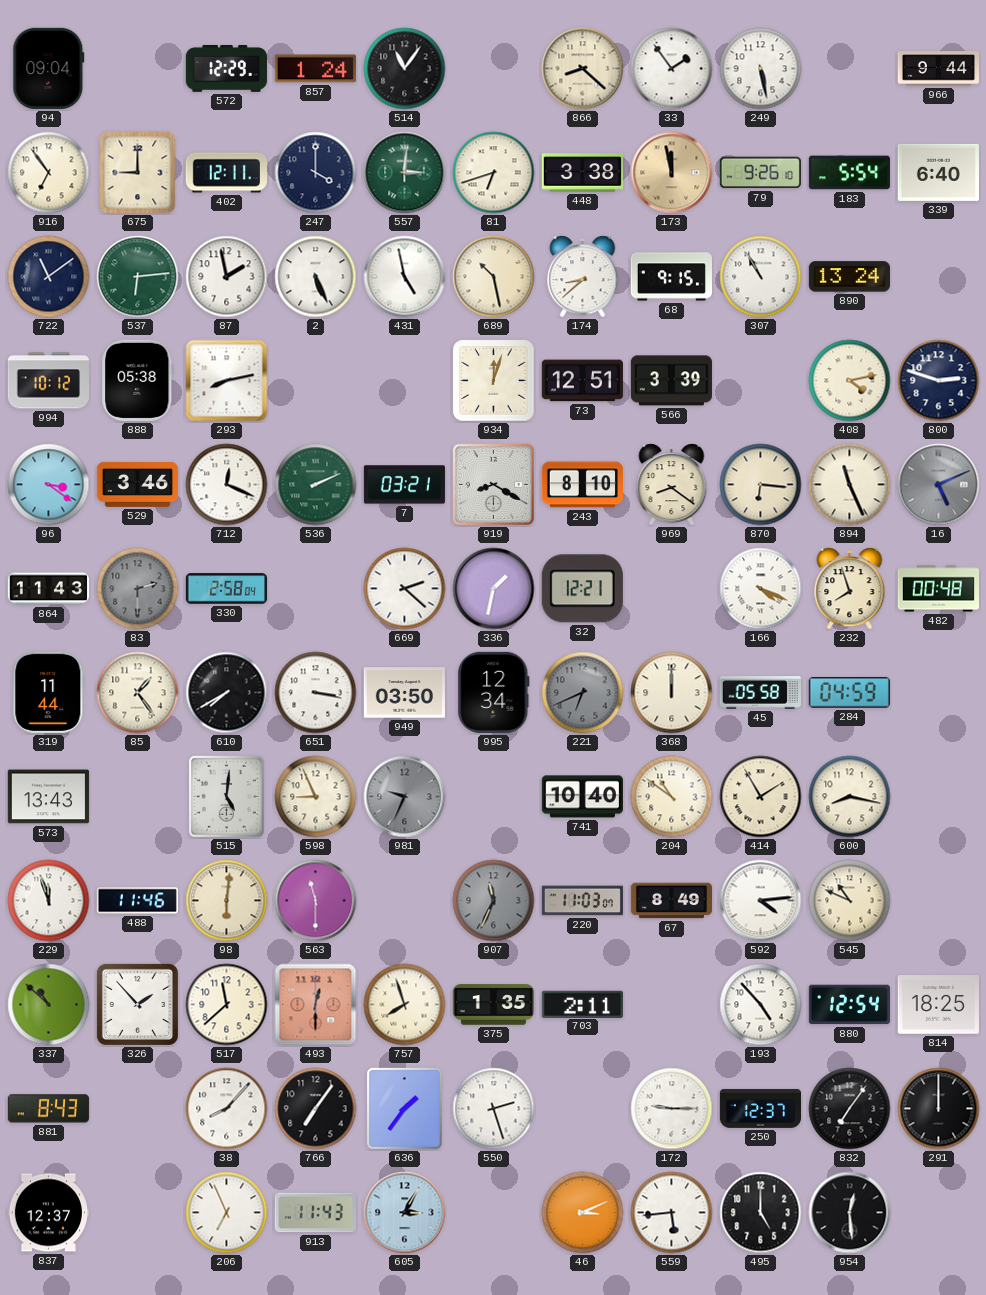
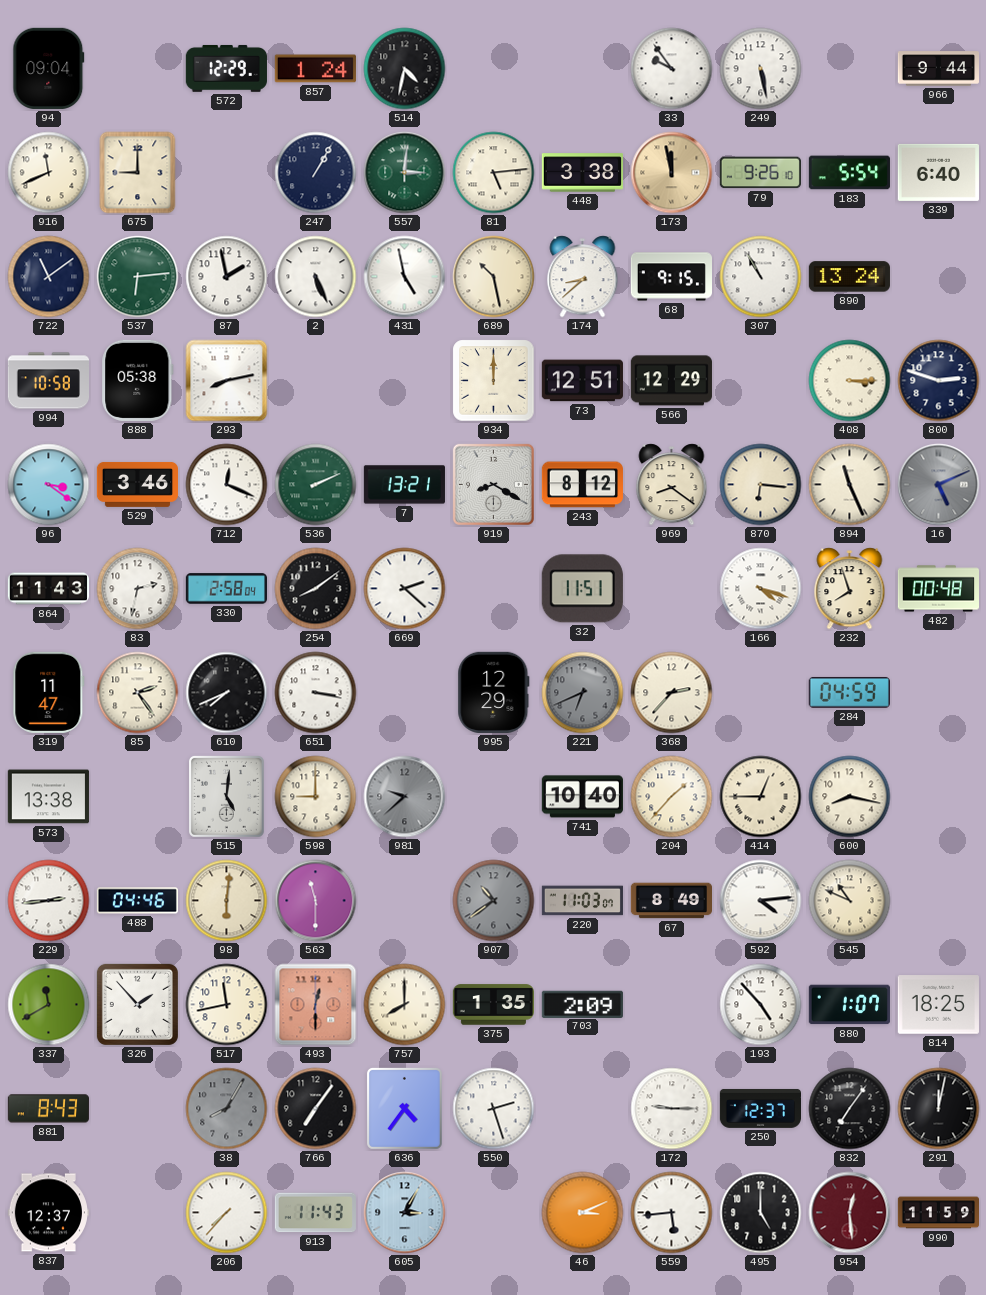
514: 11:06 -> 4:32 (405, 69)
866: 8:22 -> none (583, 69)
33: 1:54 -> 9:54 (672, 69)
916: 6:54 -> 11:41 (49, 173)
402: 12:11 -> none (226, 173)
247: 4:00 -> 1:05 (316, 173)
81: 6:42 -> 5:14 (494, 173)
994: 10:12 -> 10:58 (48, 381)
934: 12:03 -> 12:00 (494, 381)
566: 3:39 -> 12:29 (671, 381)
408: 4:13 -> 3:15 (850, 381)
7: 03:21 -> 13:21 (404, 485)
243: 8:10 -> 8:12 (582, 485)
83: 2:30 -> 2:32 (138, 589)
83 dial: grey -> white (138, 589)
254: none -> 8:09 (316, 589)
336: 1:32 -> none (494, 589)
32: 12:21 -> 11:51 (582, 589)
166: 4:19 -> 4:18 (761, 589)
319: 11:44 -> 11:47 (49, 692)
85: 1:24 -> 2:24 (138, 693)
610: 7:40 -> 7:41 (227, 693)
949: 03:50 -> none (404, 693)
995: 12:34 -> 12:29 (494, 692)
368: 12:00 -> 2:37 (672, 693)
45: 05:58 -> none (760, 693)
573: 13:43 -> 13:38 (48, 797)
598: 8:56 -> 9:00 (316, 797)
981: 9:34 -> 9:38 (405, 797)
204: 10:51 -> 1:37 (672, 797)
414: 1:55 -> 12:45 (761, 797)
229: 11:57 -> 2:44 (49, 901)
488: 11:46 -> 04:46 (137, 901)
907: 11:34 -> 10:39 (494, 901)
337: 10:52 -> 11:40 (49, 1005)
517: 11:38 -> 11:43 (227, 1005)
757: 7:57 -> 8:00 (405, 1005)
703: 2:11 -> 2:09 (582, 1004)
880: 12:54 -> 1:07 (849, 1005)
38: 8:07 -> 8:05 (227, 1109)
38 dial: white -> grey (227, 1109)
636: 1:36 -> 4:36 (404, 1108)
291: 12:00 -> 12:02 (939, 1109)
206: 6:56 -> 7:37 (227, 1213)
954 dial: black -> burgundy (850, 1213)
990: none -> 11:59 (938, 1213)
